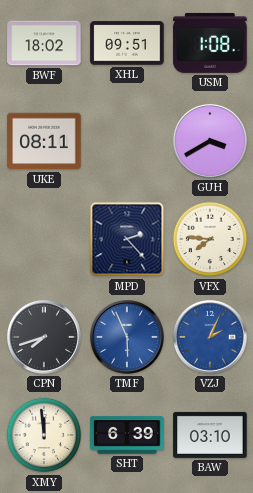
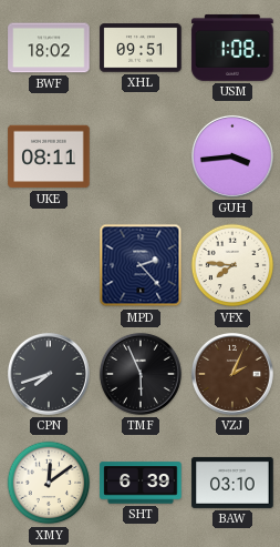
GUH: 3:40 -> 3:44 (232, 156)
TMF dial: blue -> black (141, 374)
VZJ dial: blue -> brown (232, 374)
XMY: 11:59 -> 12:09 (49, 483)
